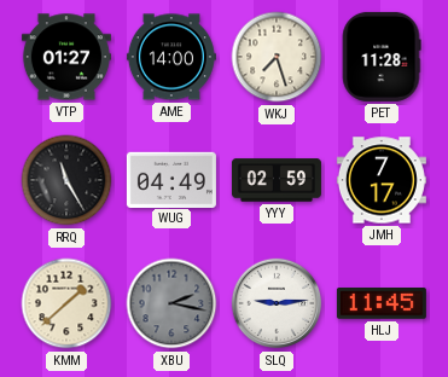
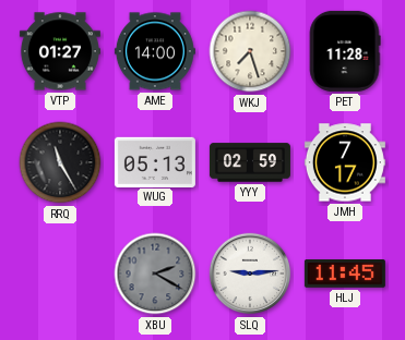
WUG: 04:49 -> 05:13 (155, 161)
KMM: 1:38 -> none (66, 303)
XBU: 2:17 -> 2:20 (155, 274)
